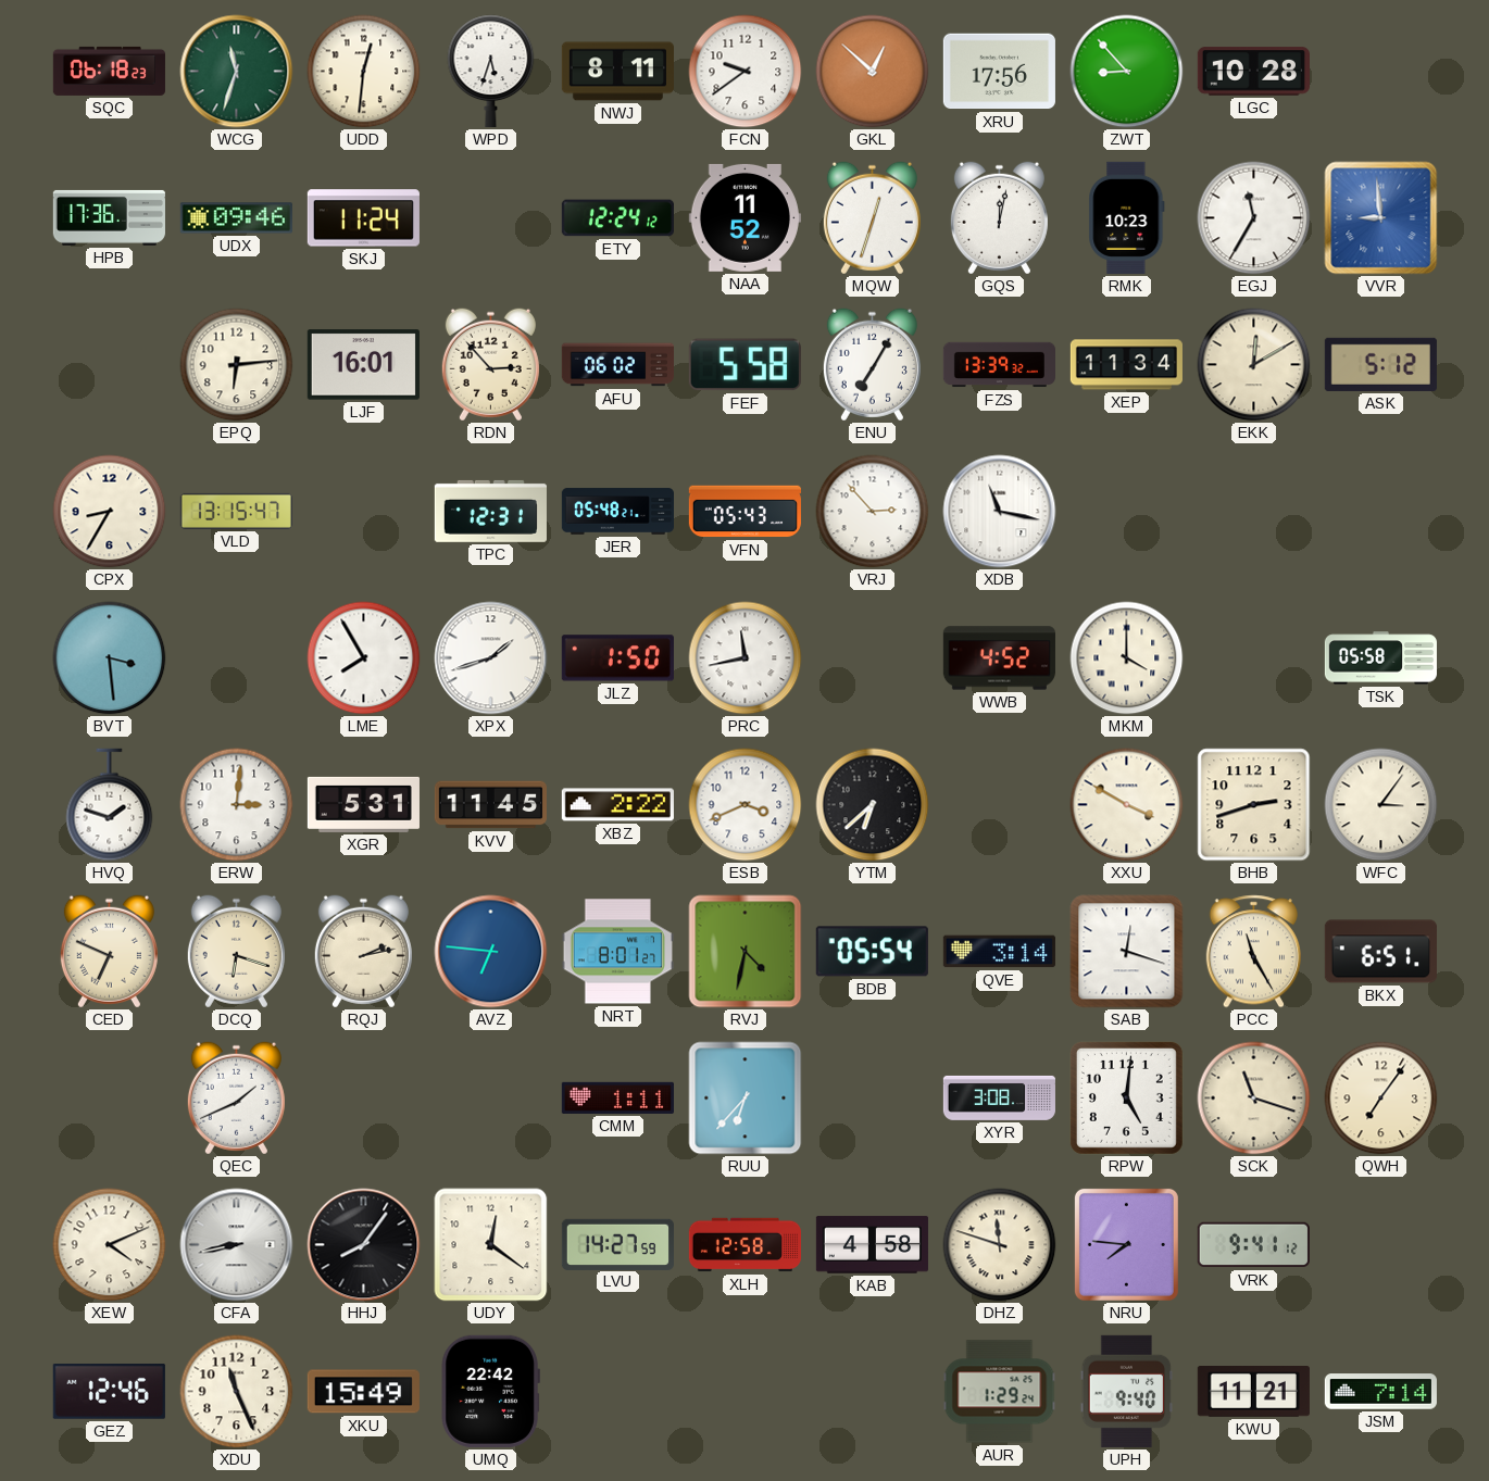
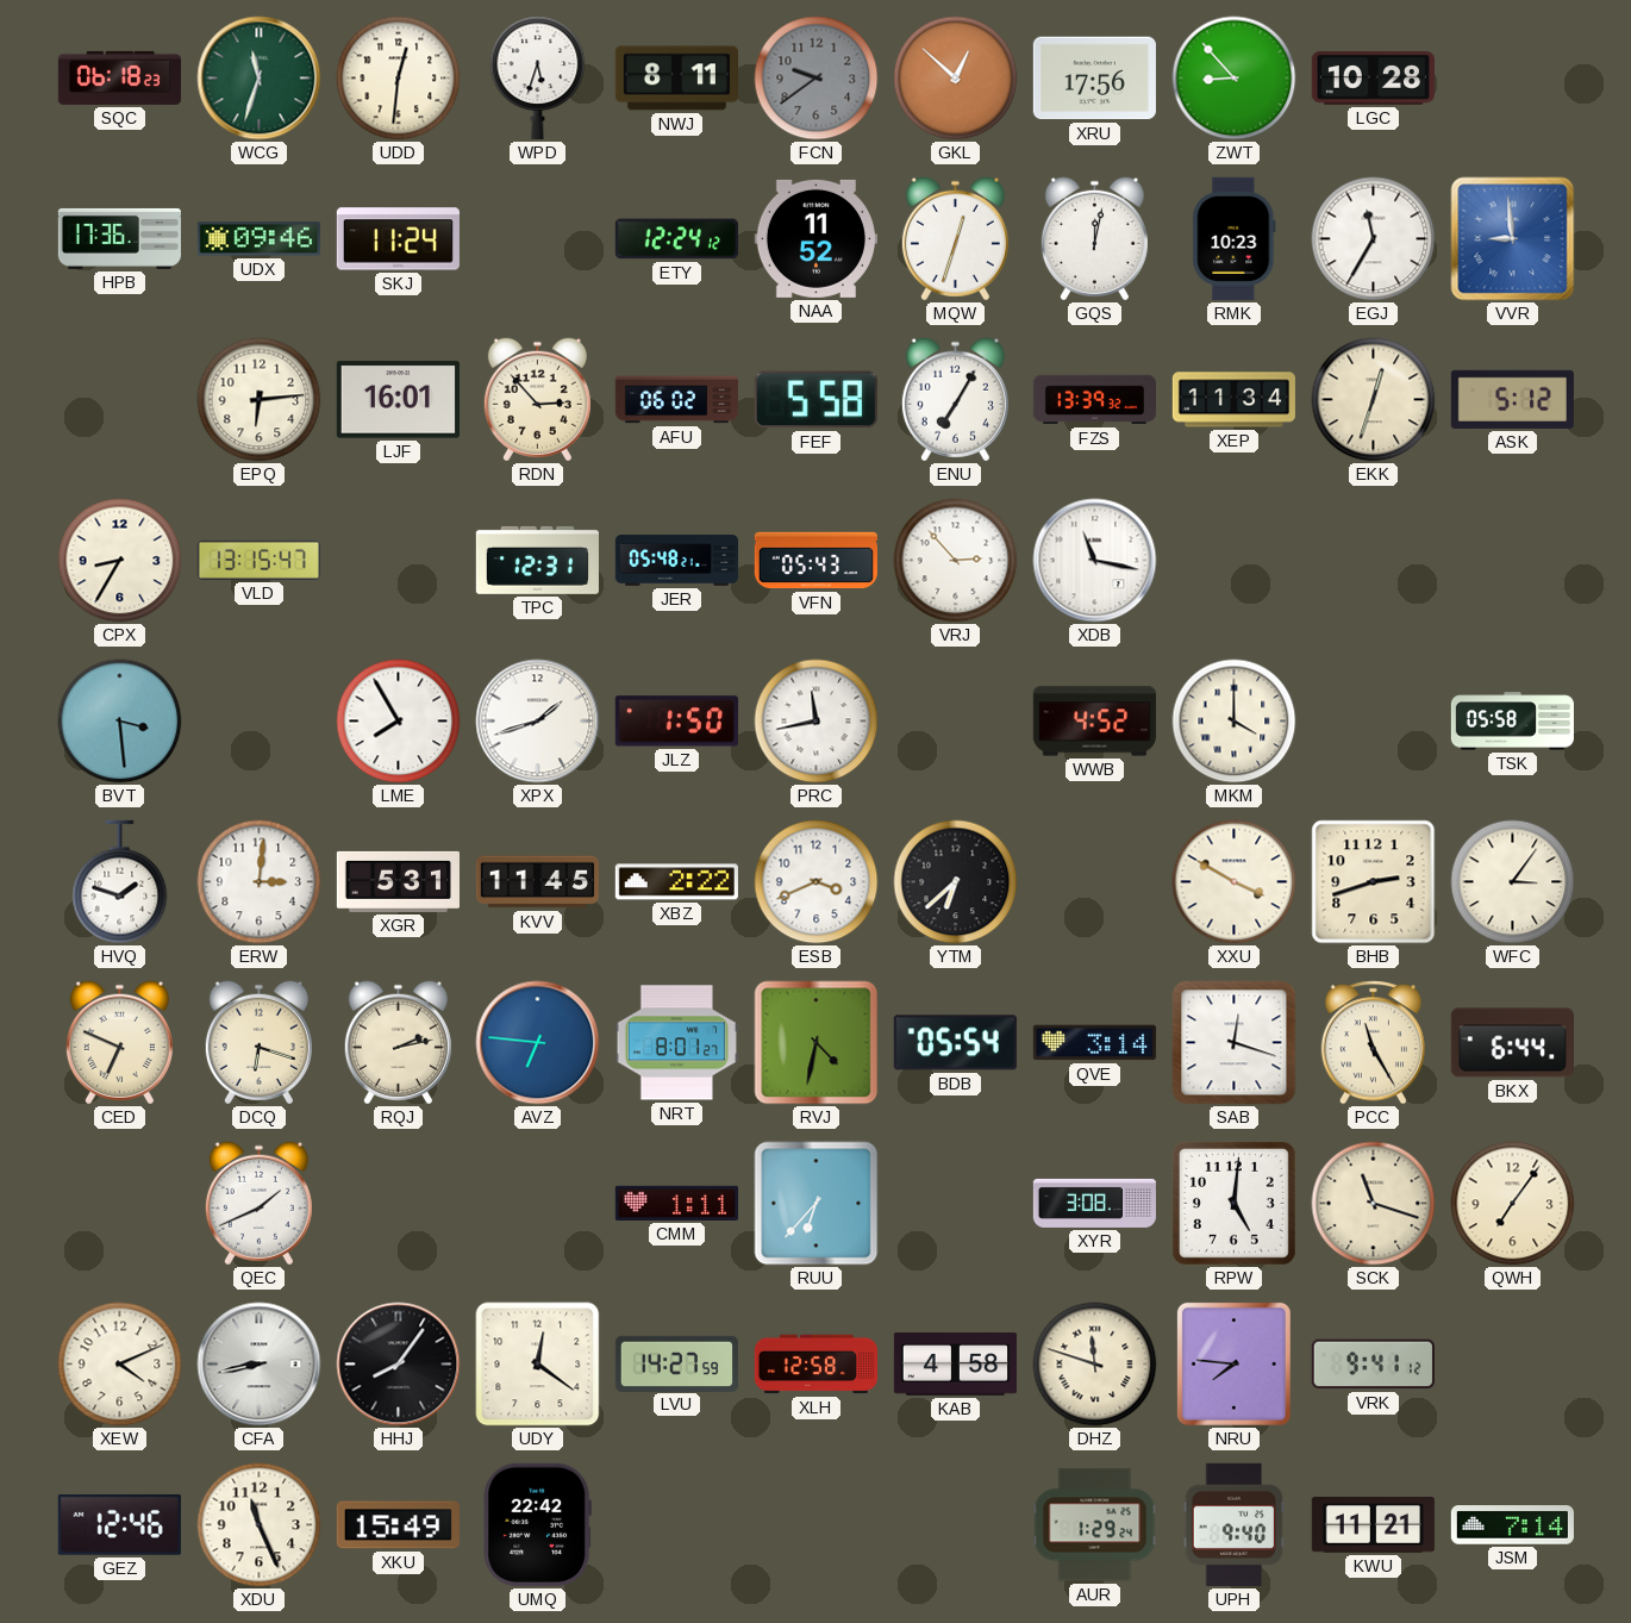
FCN dial: white -> grey (817, 79)
EKK: 12:10 -> 12:33 (1374, 400)
BKX: 6:51 -> 6:44 (1512, 1043)
